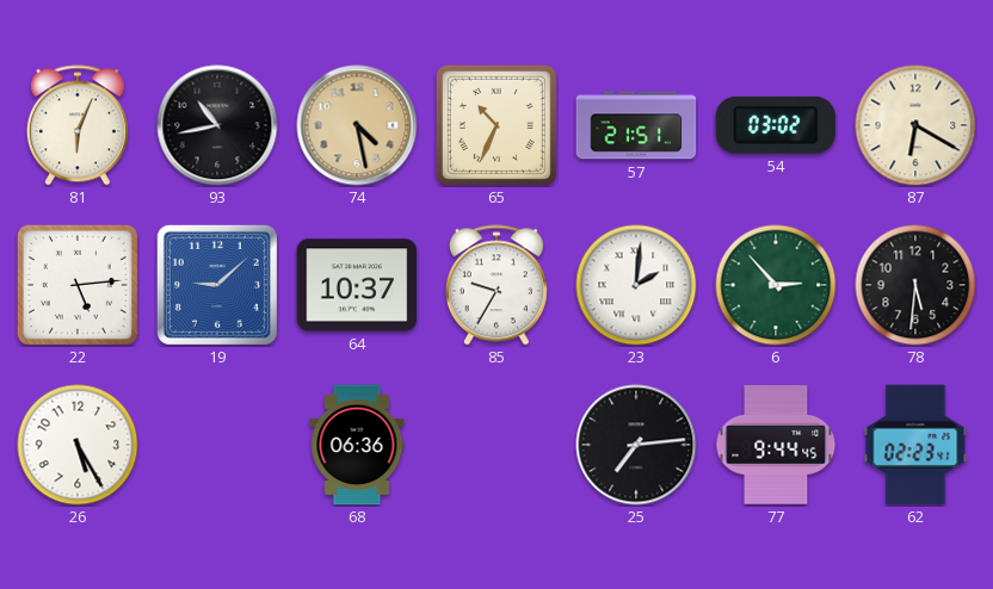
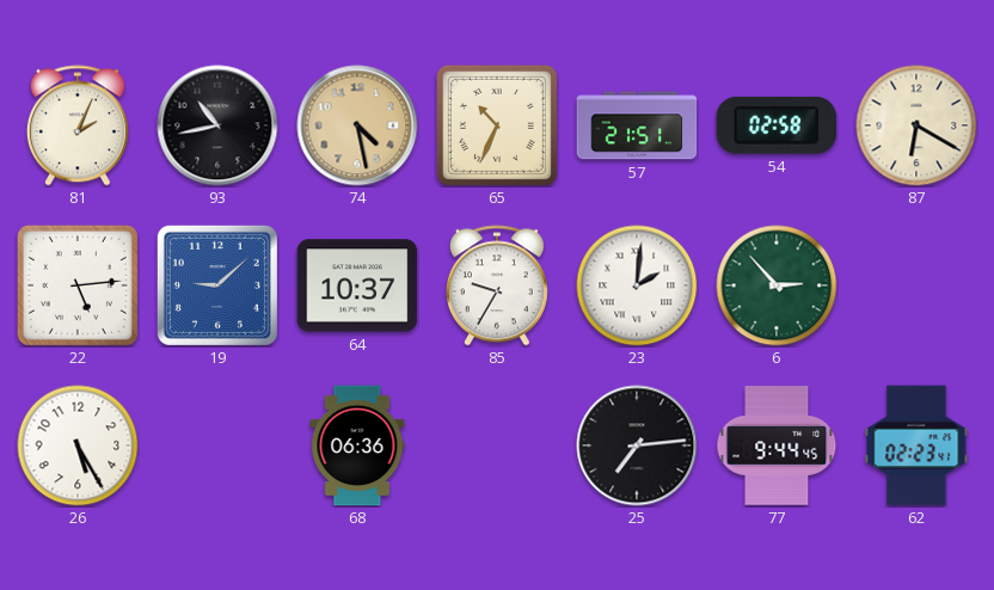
81: 6:04 -> 2:04 (78, 125)
54: 03:02 -> 02:58 (777, 125)
78: 5:31 -> none (915, 285)
